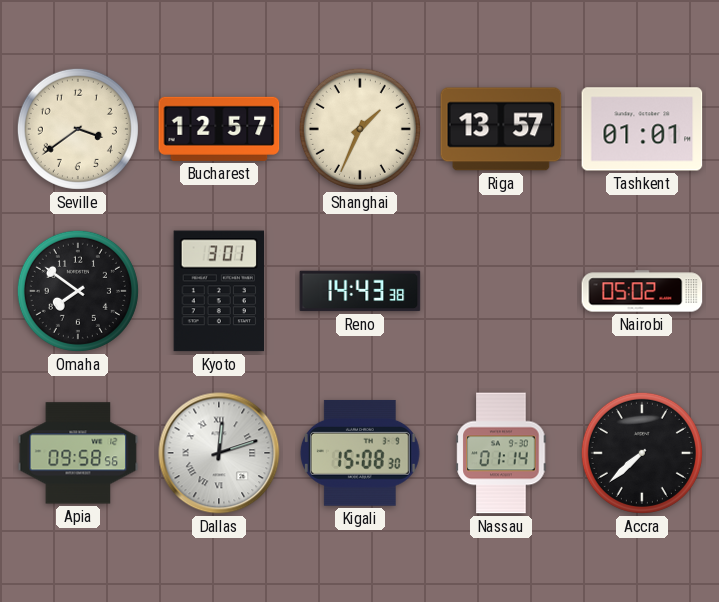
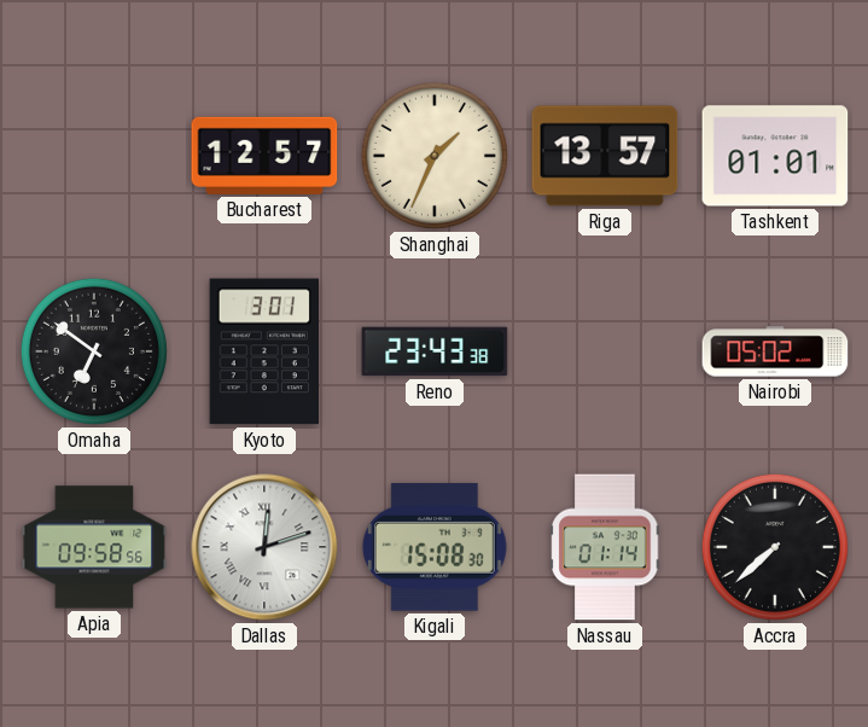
Seville: 3:39 -> none (78, 129)
Omaha: 7:51 -> 6:51 (94, 351)
Reno: 14:43 -> 23:43 (435, 351)
